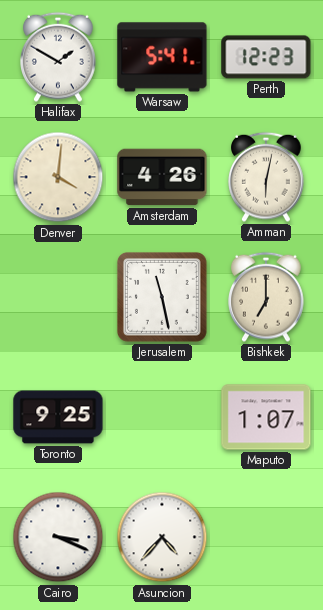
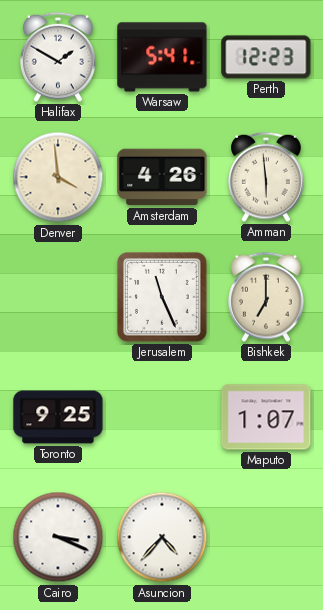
Denver: 4:01 -> 3:59 (58, 177)
Amman: 6:02 -> 5:59 (267, 177)
Jerusalem: 11:28 -> 11:26 (162, 298)
